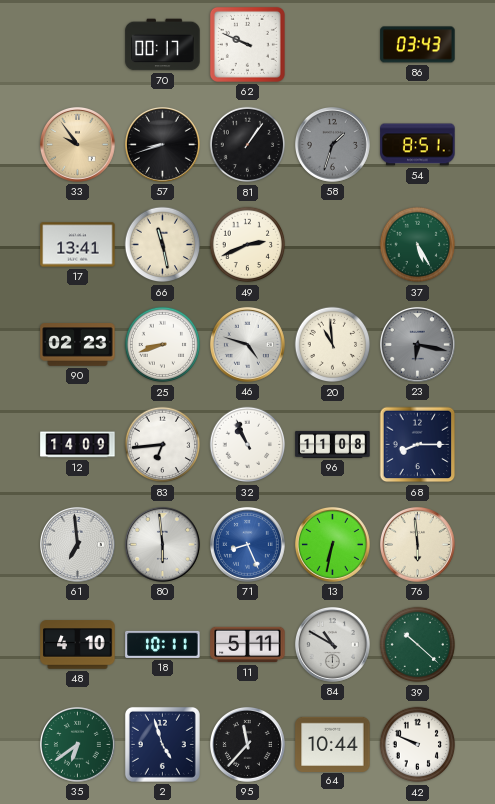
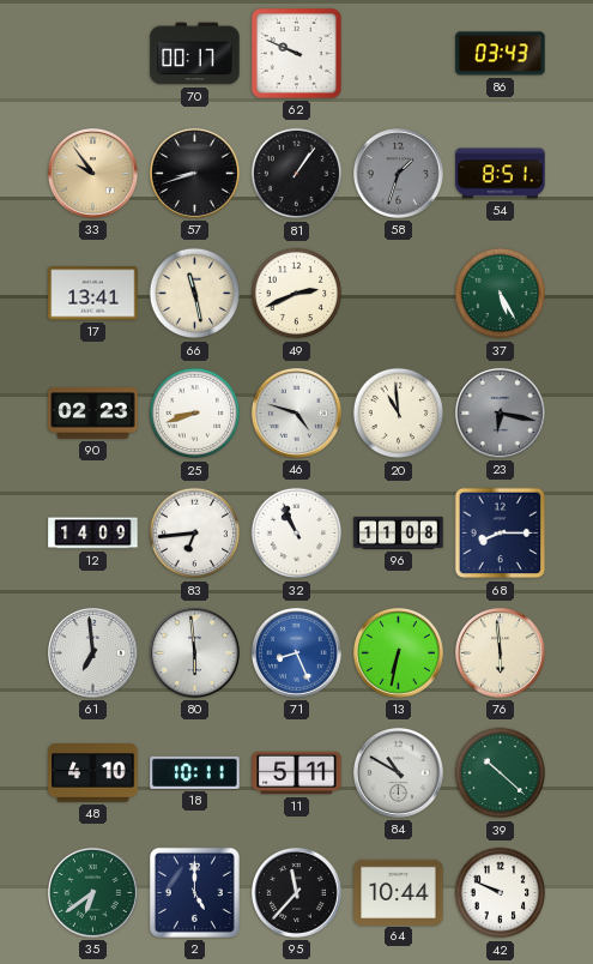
2: 4:57 -> 5:00 (194, 892)
